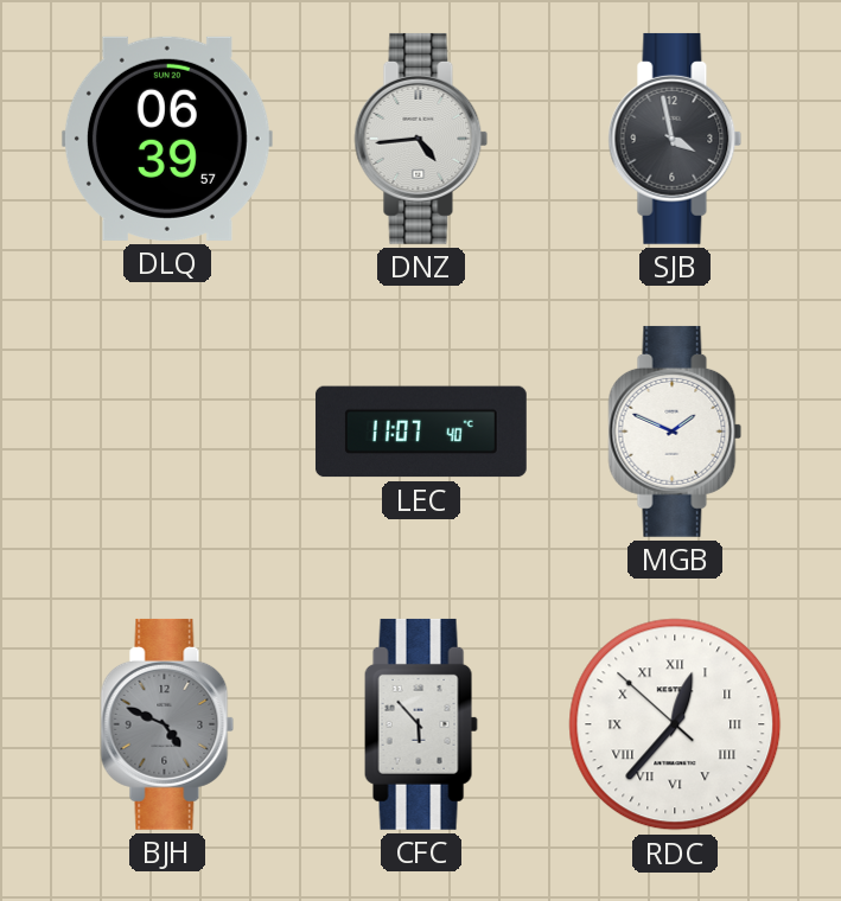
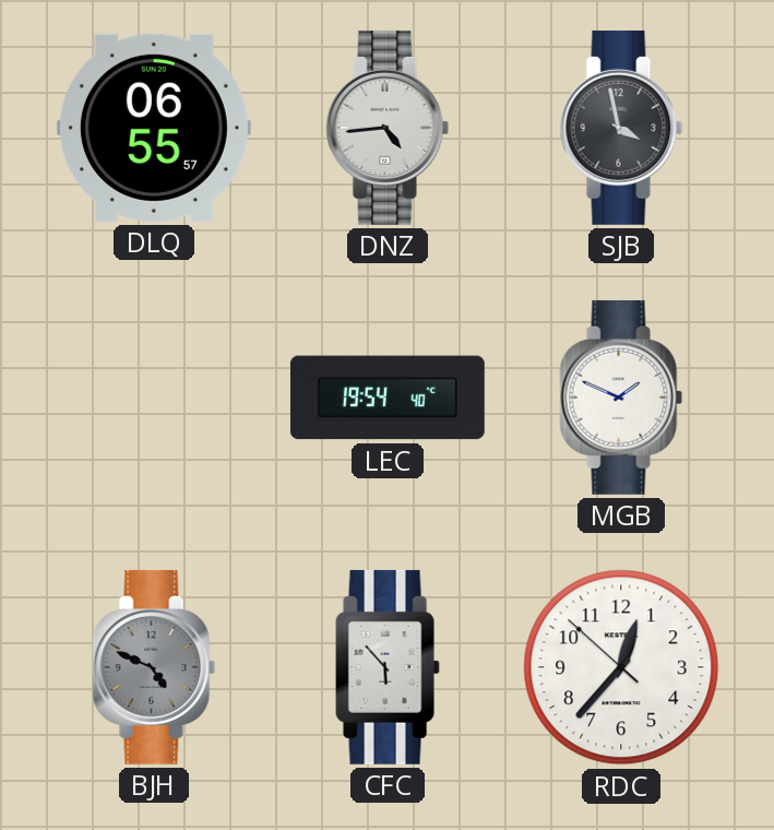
DLQ: 06:39 -> 06:55 (154, 128)
LEC: 11:07 -> 19:54 (388, 398)
RDC numerals: Roman -> Arabic (621, 667)
